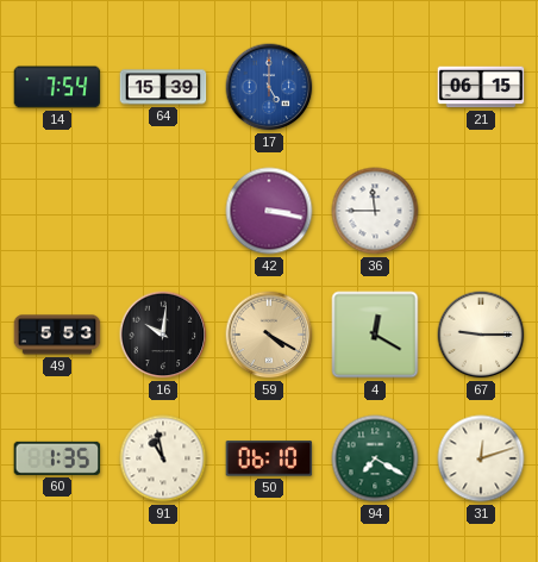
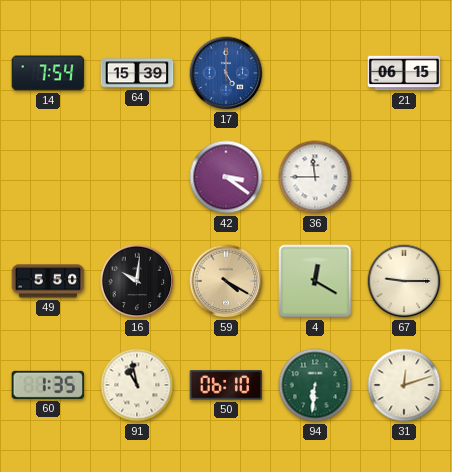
42: 3:17 -> 3:21 (226, 177)
49: 5:53 -> 5:50 (48, 281)
94: 7:20 -> 6:31 (315, 385)
